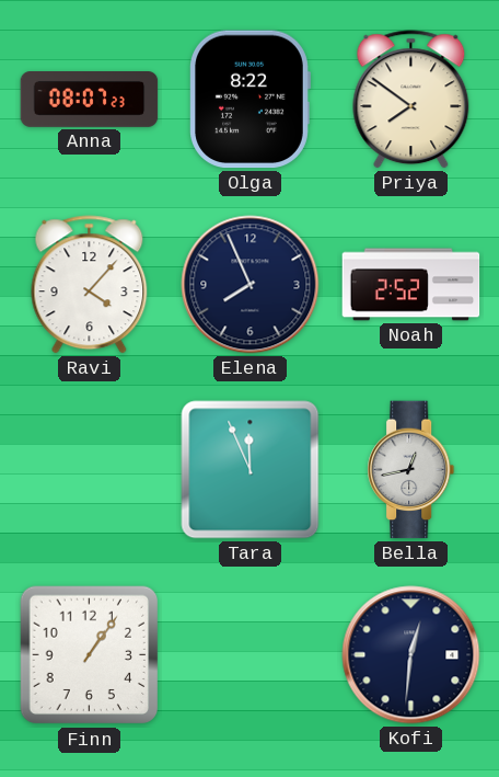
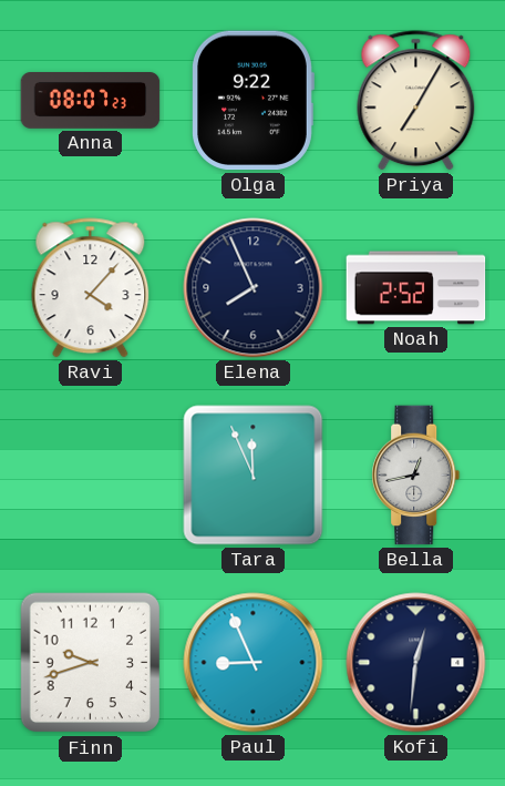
Olga: 8:22 -> 9:22 (252, 101)
Priya: 7:51 -> 7:05 (416, 101)
Finn: 1:06 -> 9:42 (91, 663)
Paul: none -> 8:56 (254, 663)
